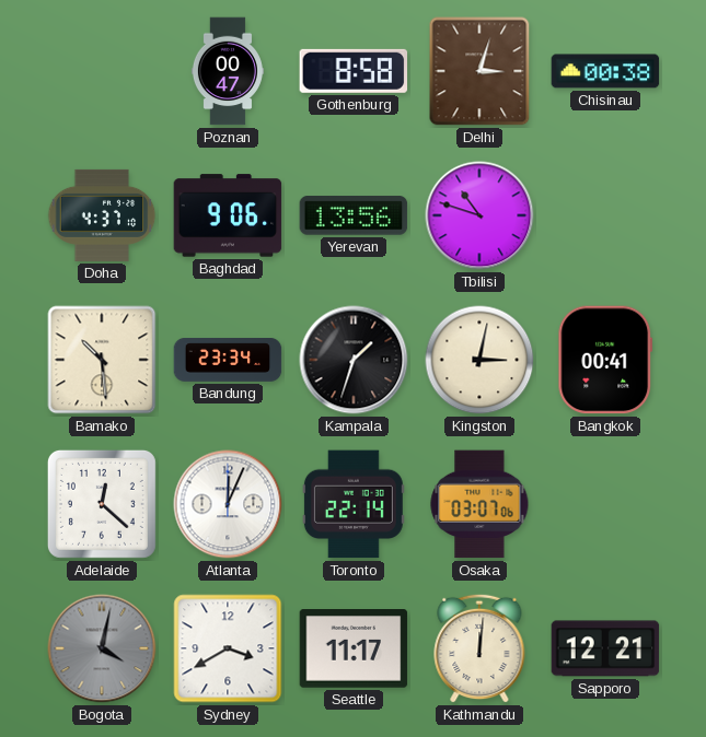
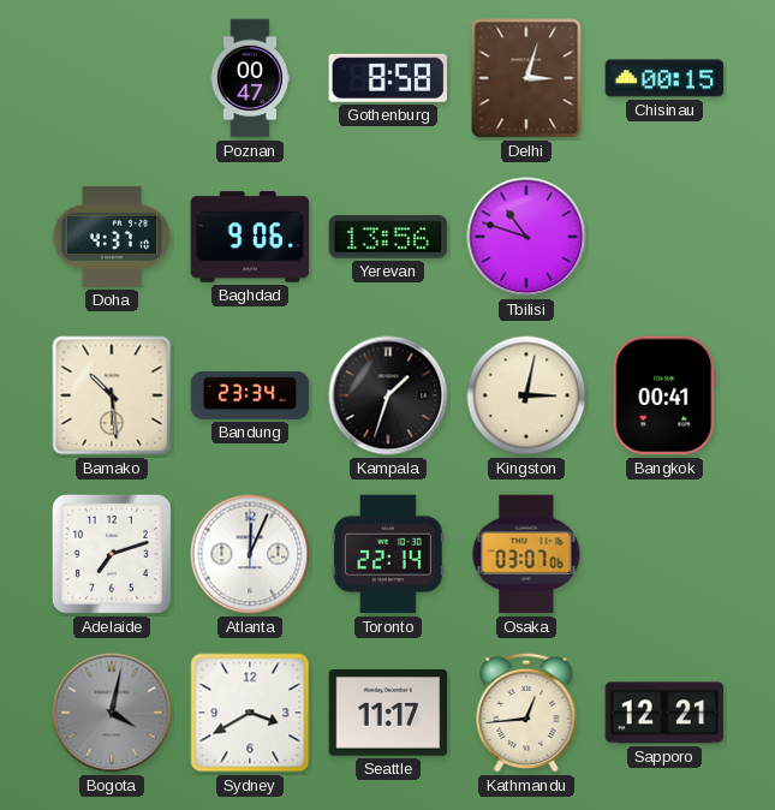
Chisinau: 00:38 -> 00:15 (664, 78)
Adelaide: 12:22 -> 7:12 (112, 554)
Kathmandu: 12:01 -> 12:44 (526, 713)
